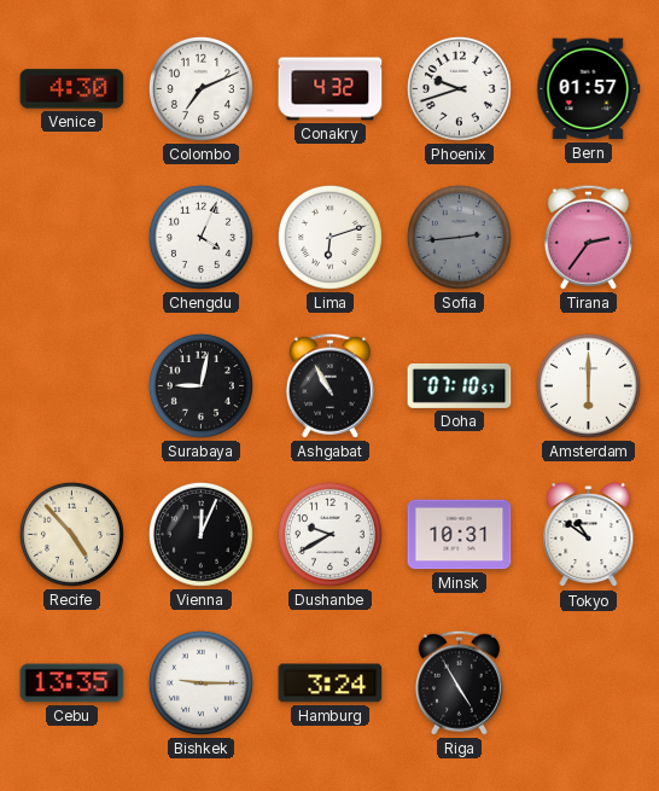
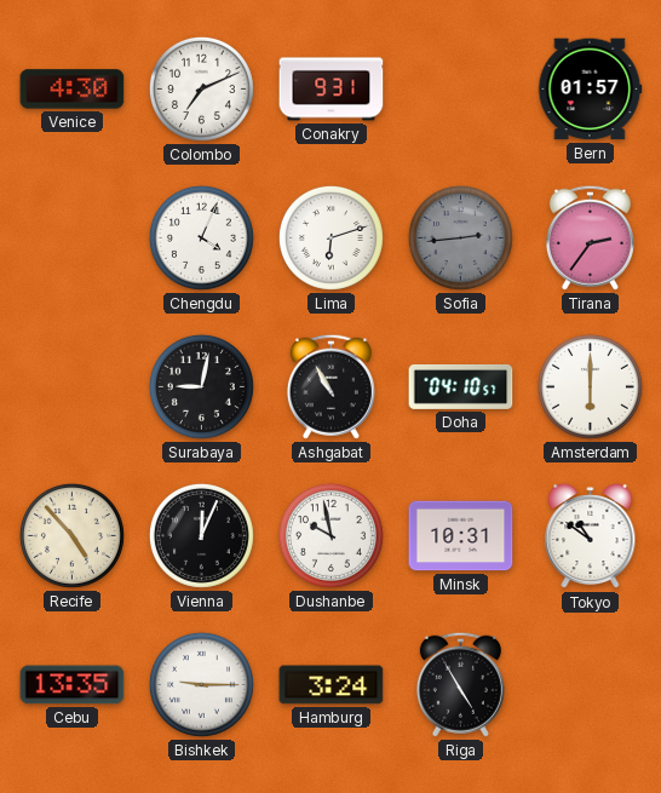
Conakry: 4:32 -> 9:31 (332, 90)
Phoenix: 9:42 -> none (459, 88)
Doha: 07:10 -> 04:10 (461, 386)
Dushanbe: 9:40 -> 9:58 (330, 535)
